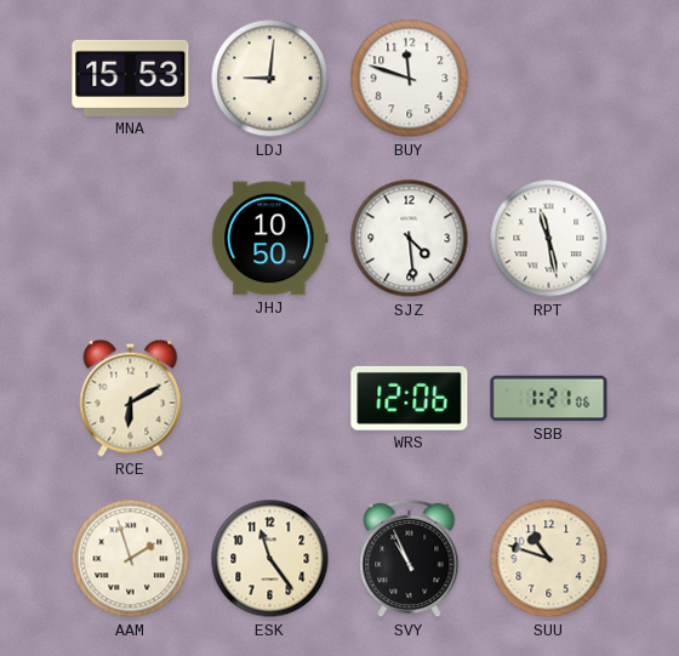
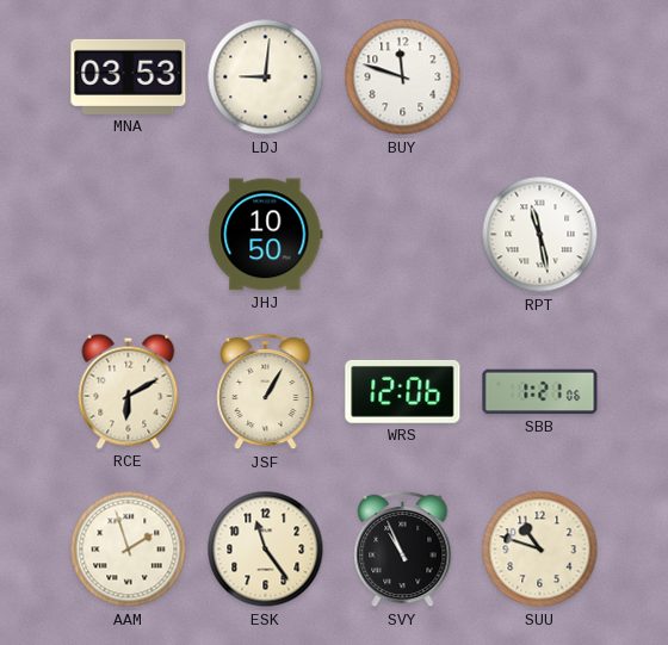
MNA: 15:53 -> 03:53 (129, 76)
SJZ: 4:29 -> none (410, 239)
JSF: none -> 1:05 (266, 392)
